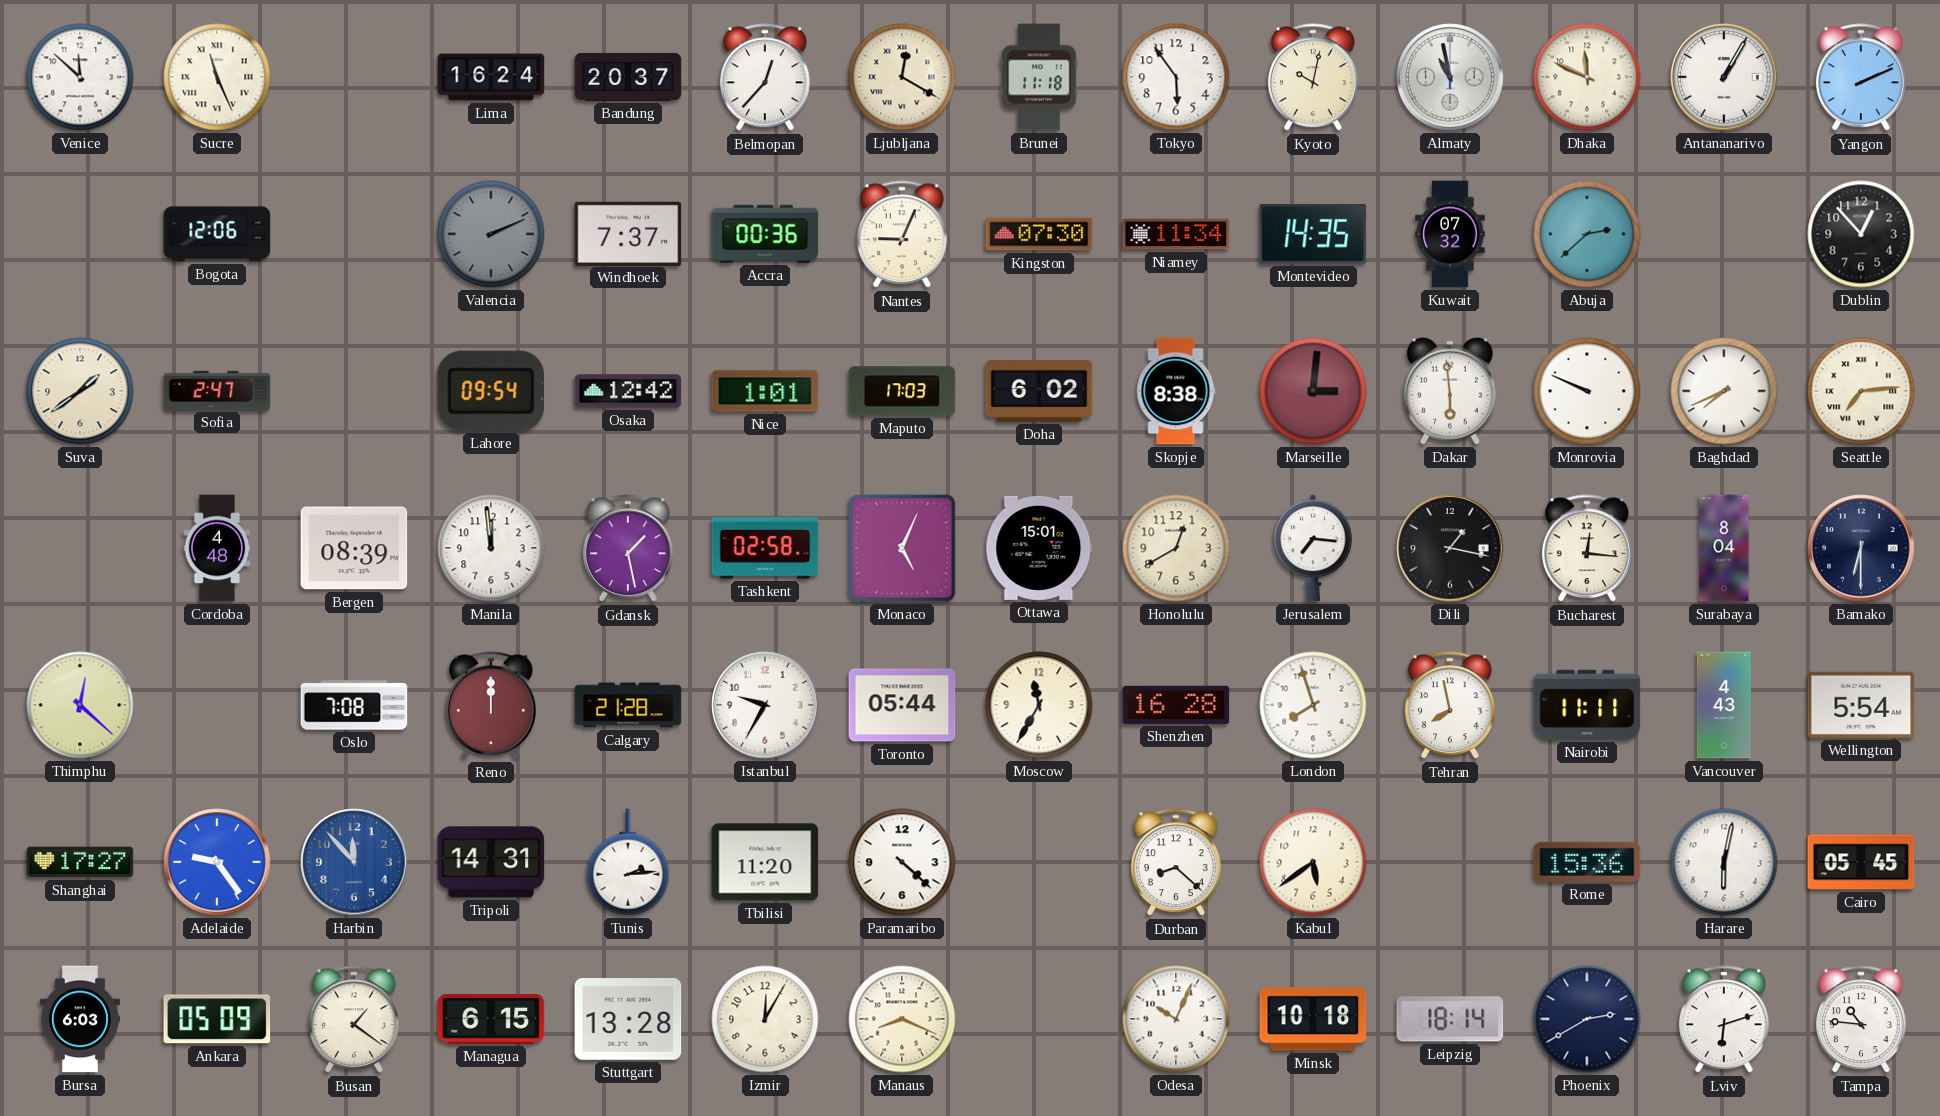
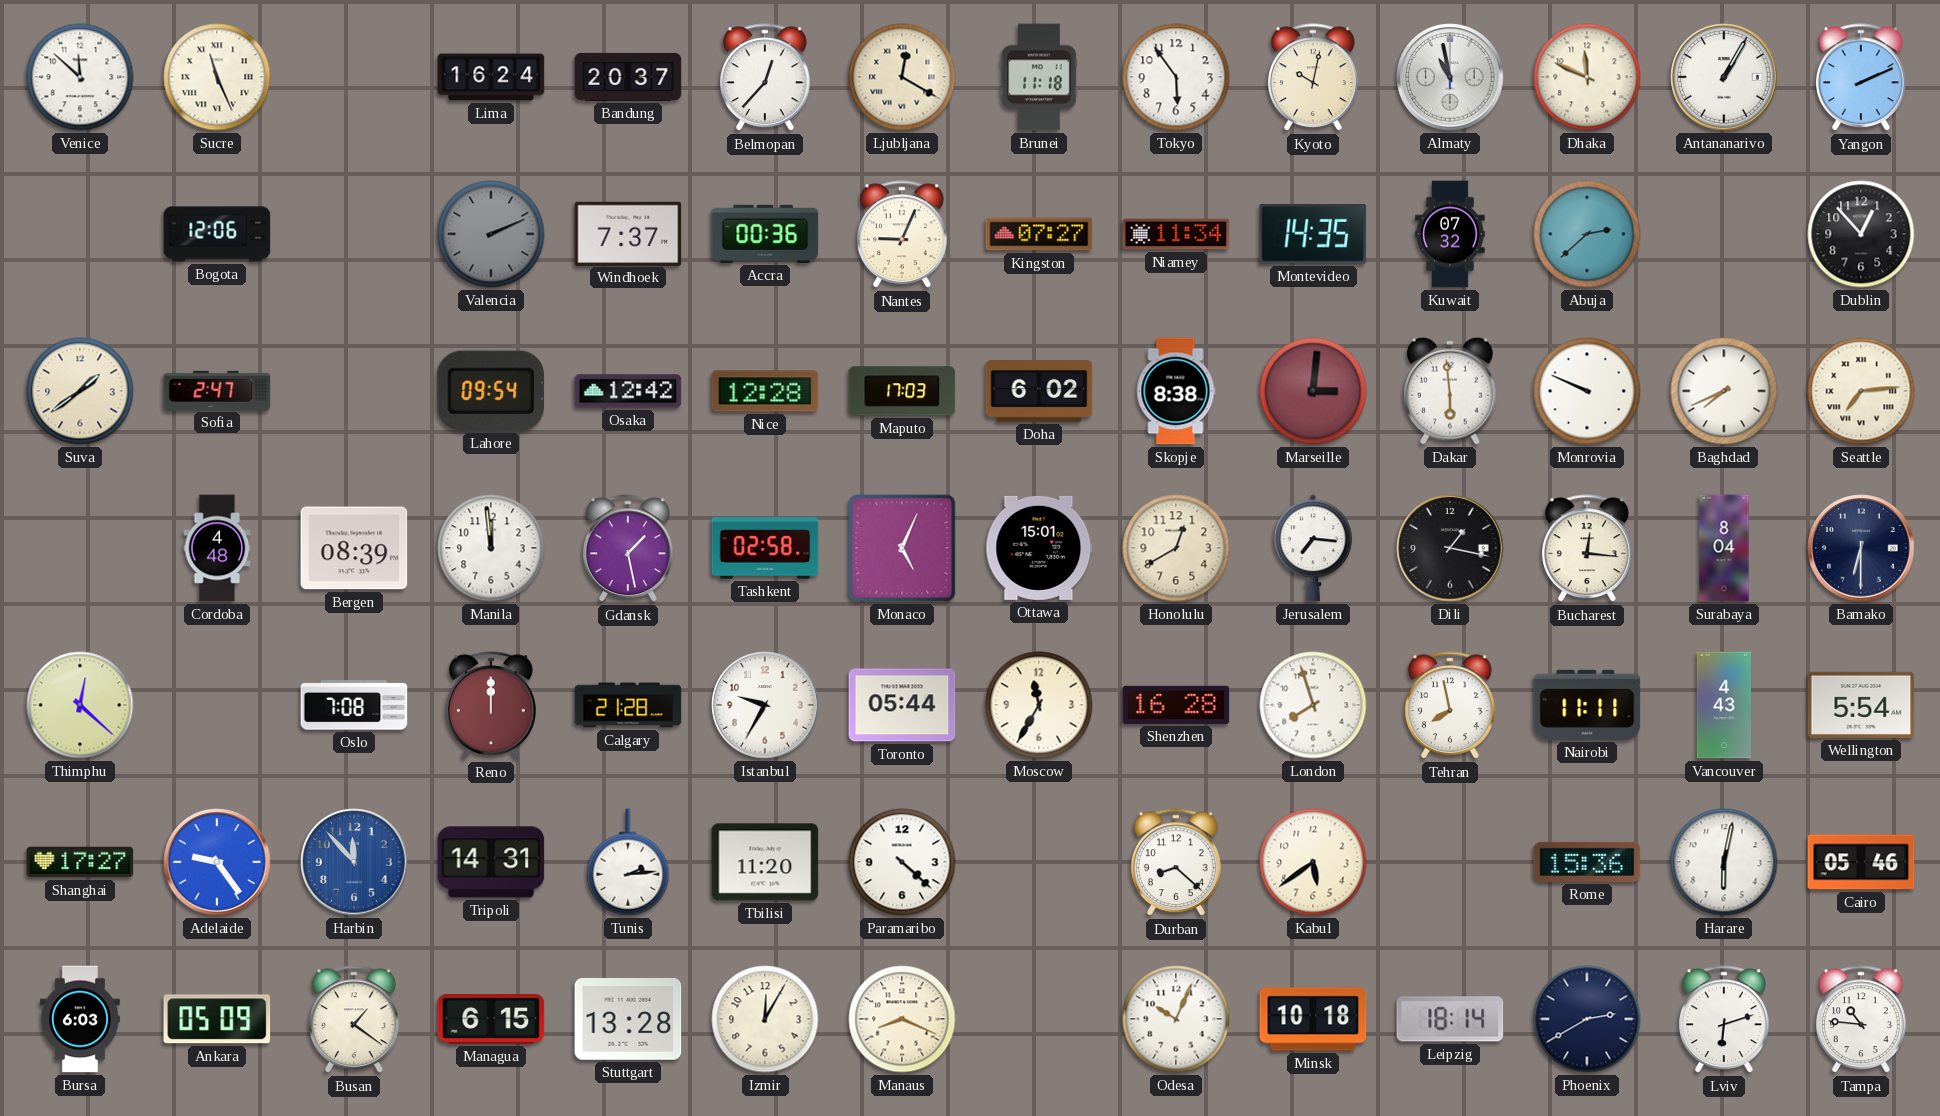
Kingston: 07:30 -> 07:27 (1039, 234)
Nice: 1:01 -> 12:28 (765, 391)
Cairo: 05:45 -> 05:46 (1861, 862)
